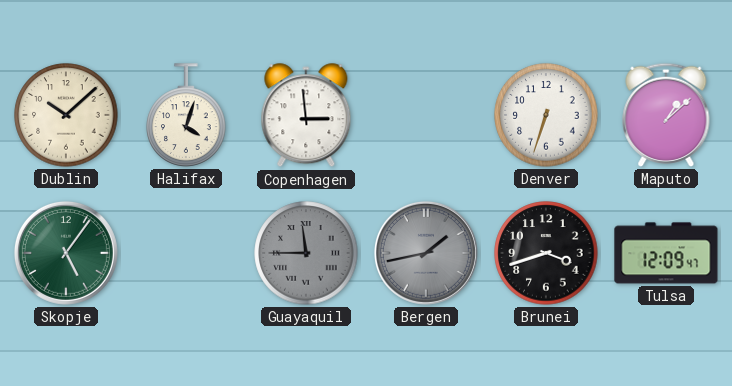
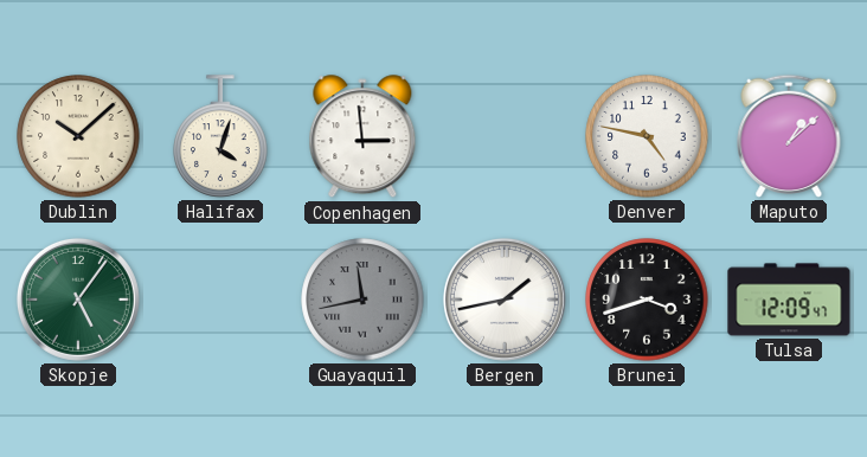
Denver: 6:33 -> 4:47 (647, 136)
Guayaquil: 11:45 -> 11:43 (362, 300)
Bergen dial: grey -> white (505, 300)
